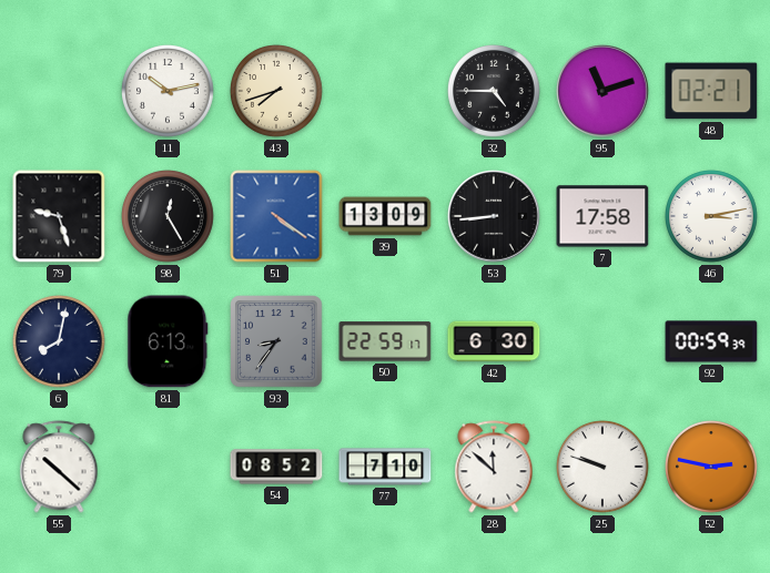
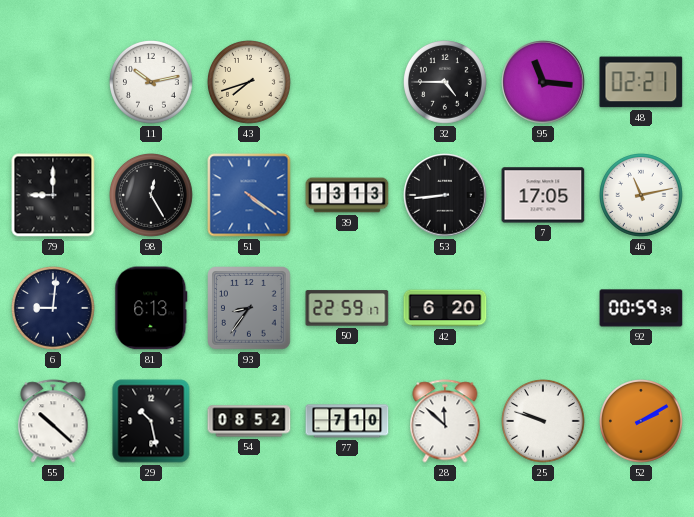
95: 11:12 -> 11:16 (543, 82)
79: 9:27 -> 9:00 (53, 195)
39: 13:09 -> 13:13 (347, 195)
7: 17:58 -> 17:05 (543, 195)
46: 3:13 -> 11:13 (642, 196)
6: 8:02 -> 9:01 (54, 309)
42: 6:30 -> 6:20 (445, 308)
29: none -> 10:28 (151, 421)
52: 2:47 -> 2:10 (642, 422)
